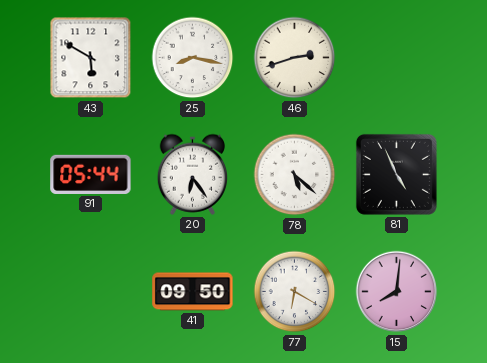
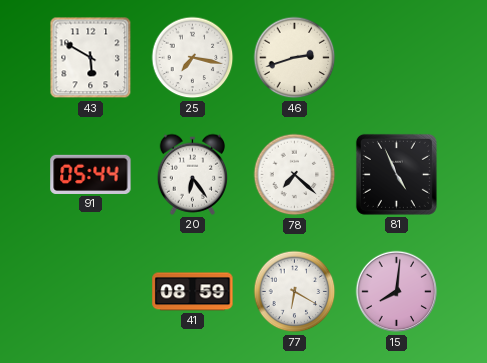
25: 8:17 -> 7:17 (193, 58)
78: 5:22 -> 7:22 (295, 175)
41: 09:50 -> 08:59 (193, 292)
